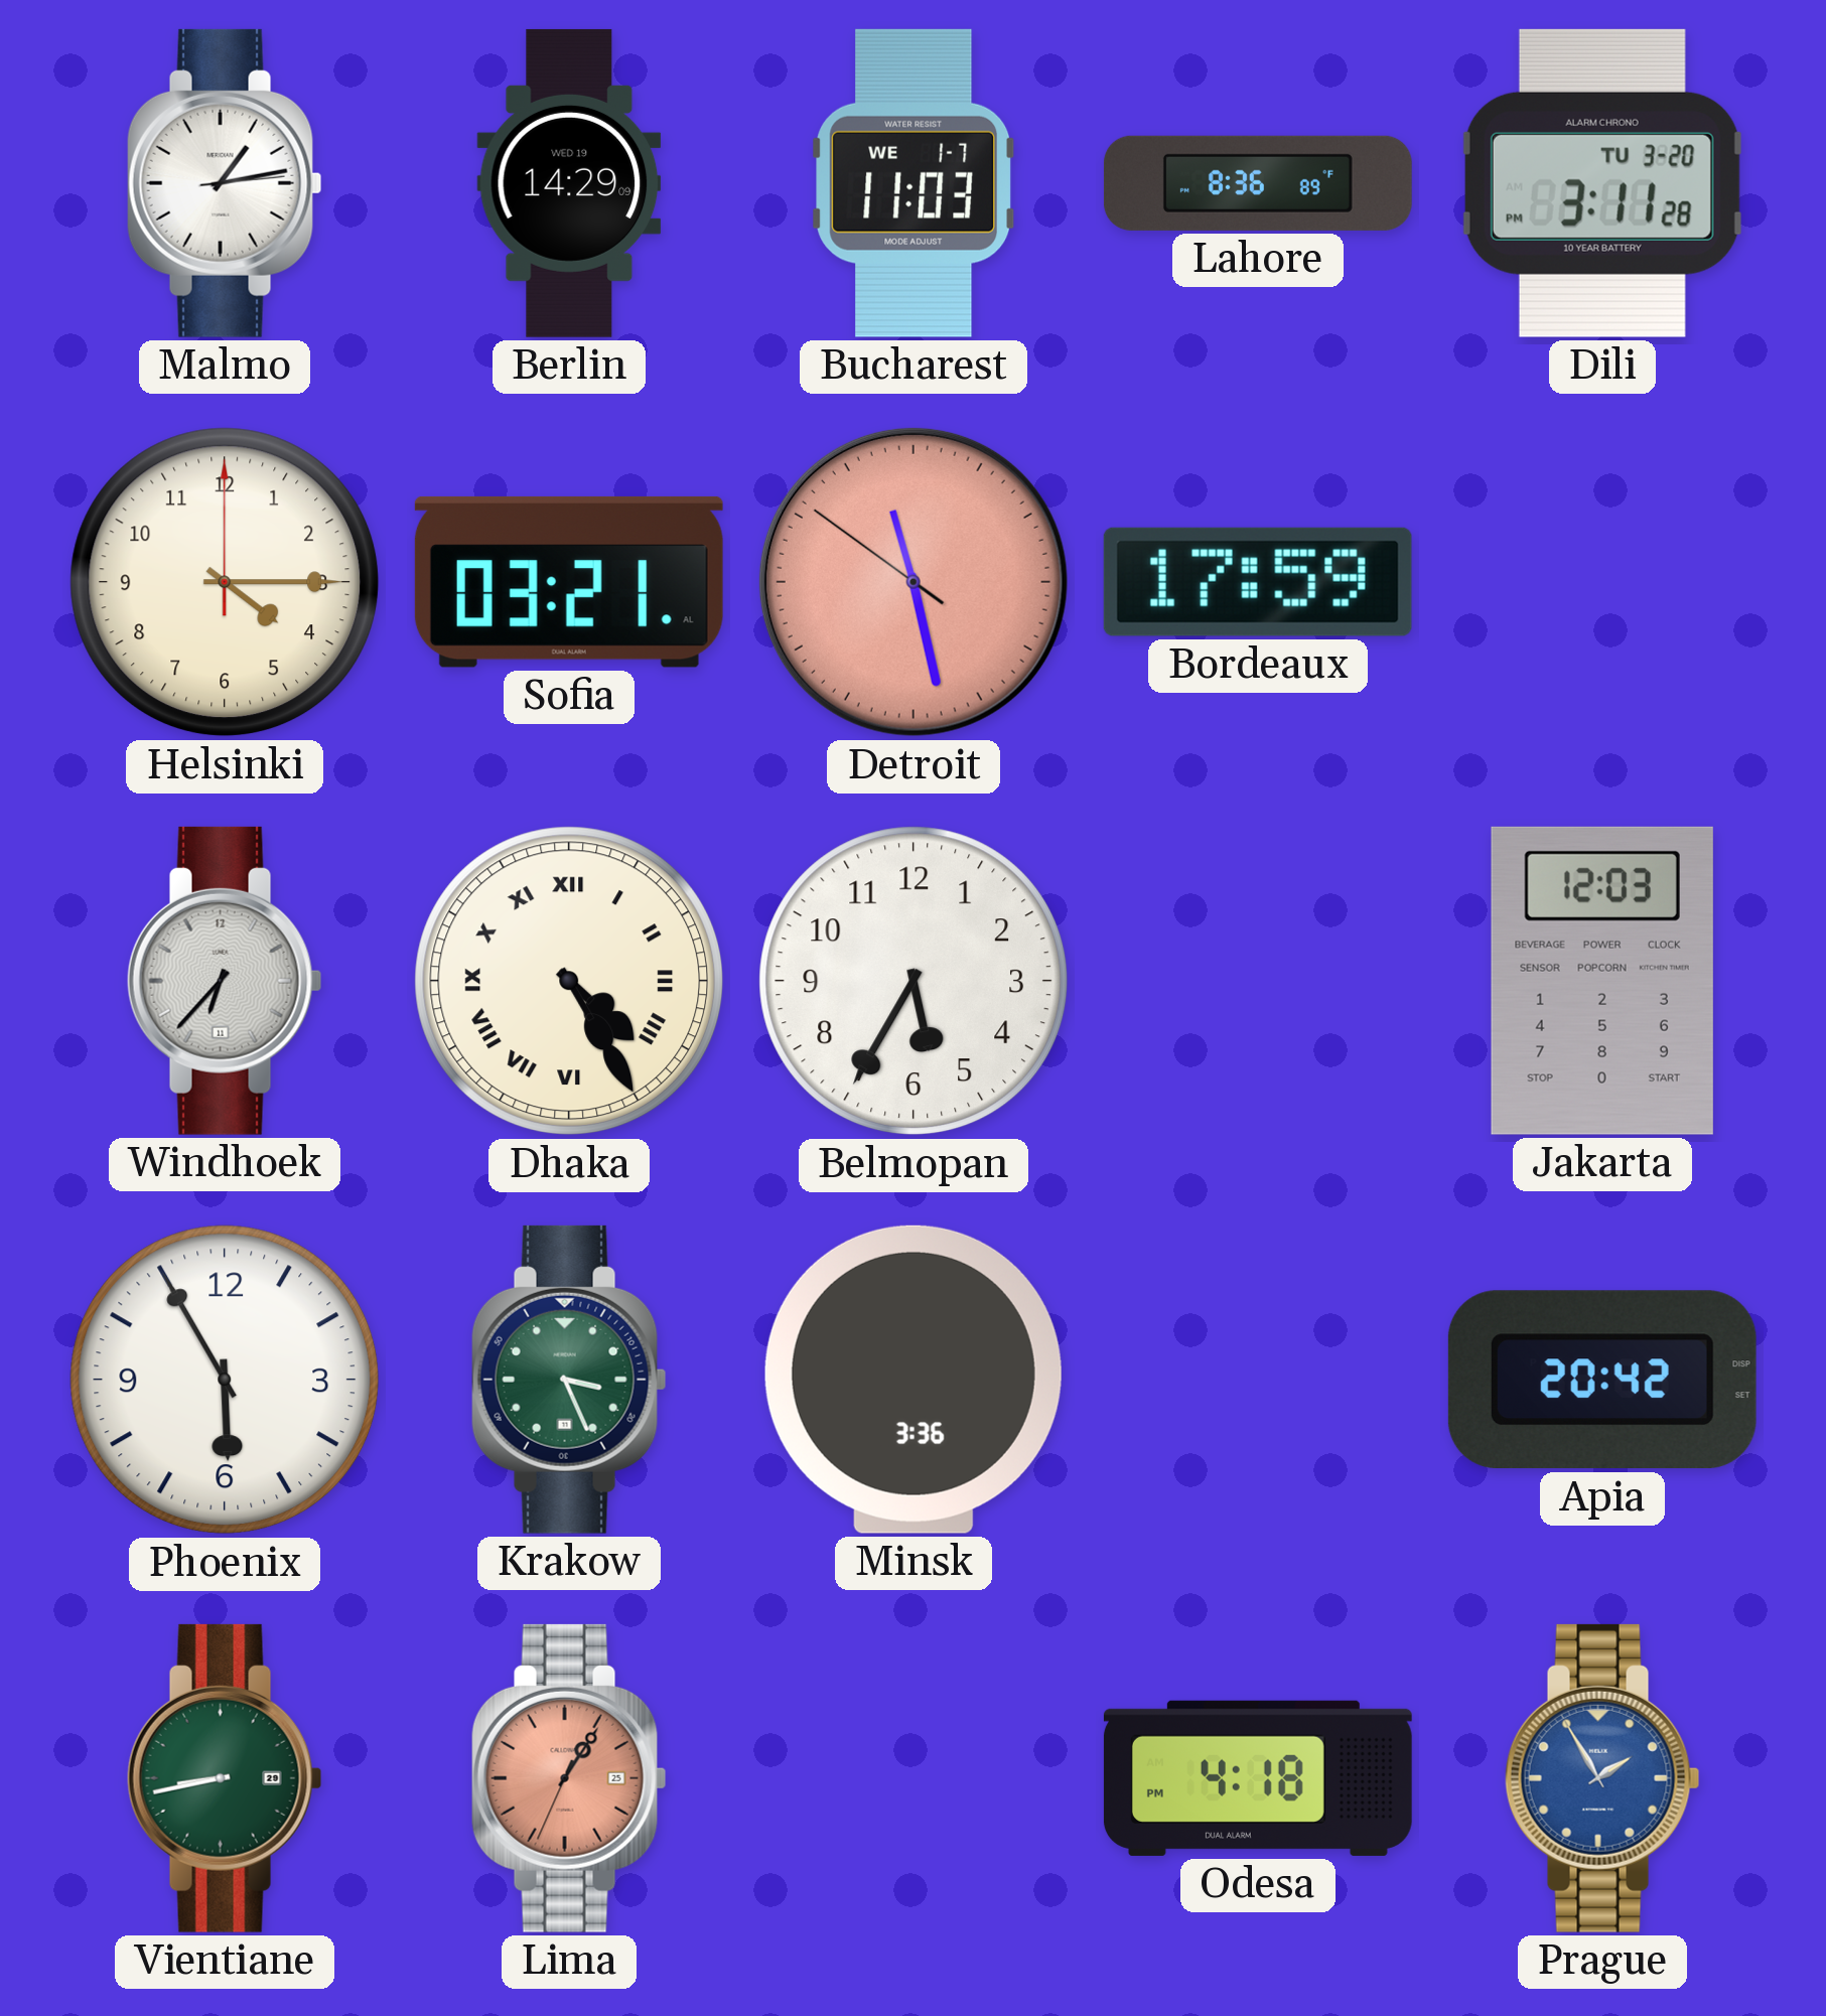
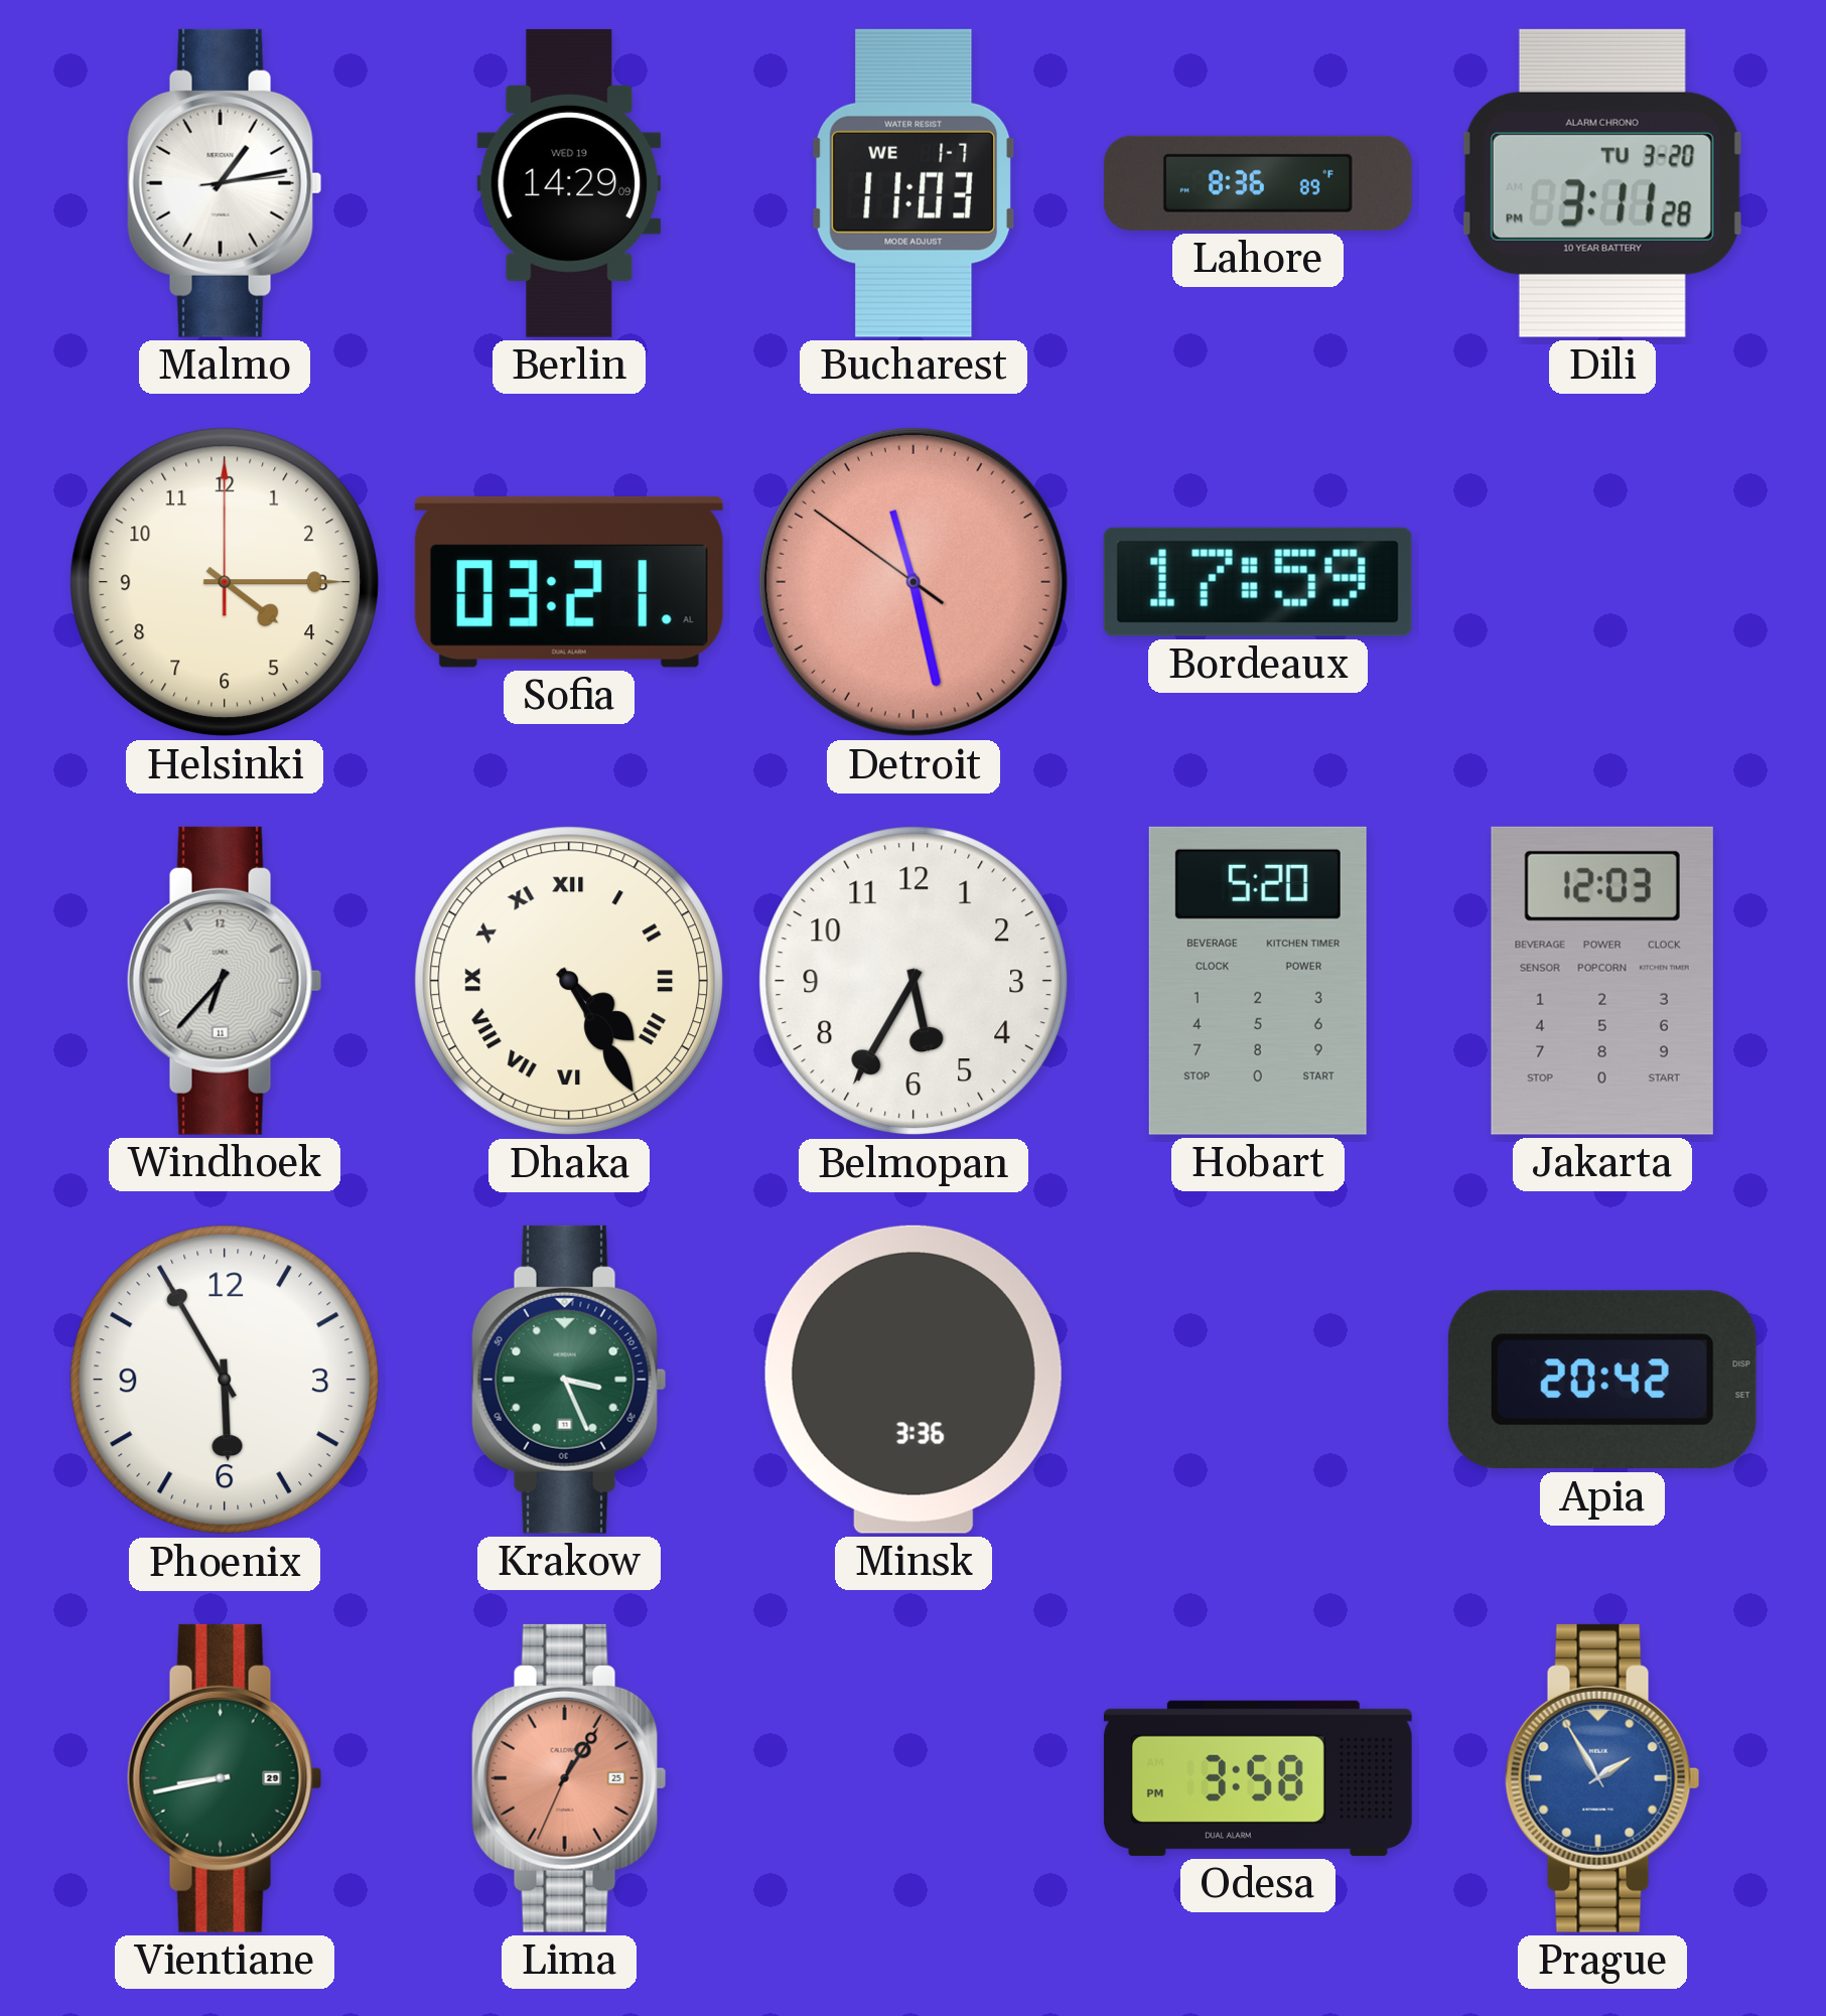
Hobart: none -> 5:20 (1258, 981)
Odesa: 4:18 -> 3:58 (1258, 1778)
